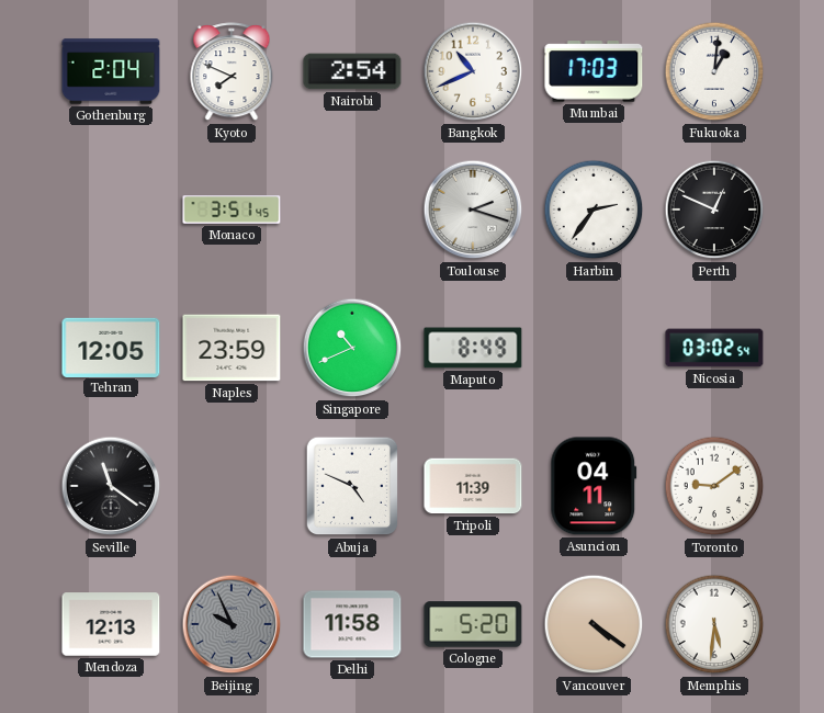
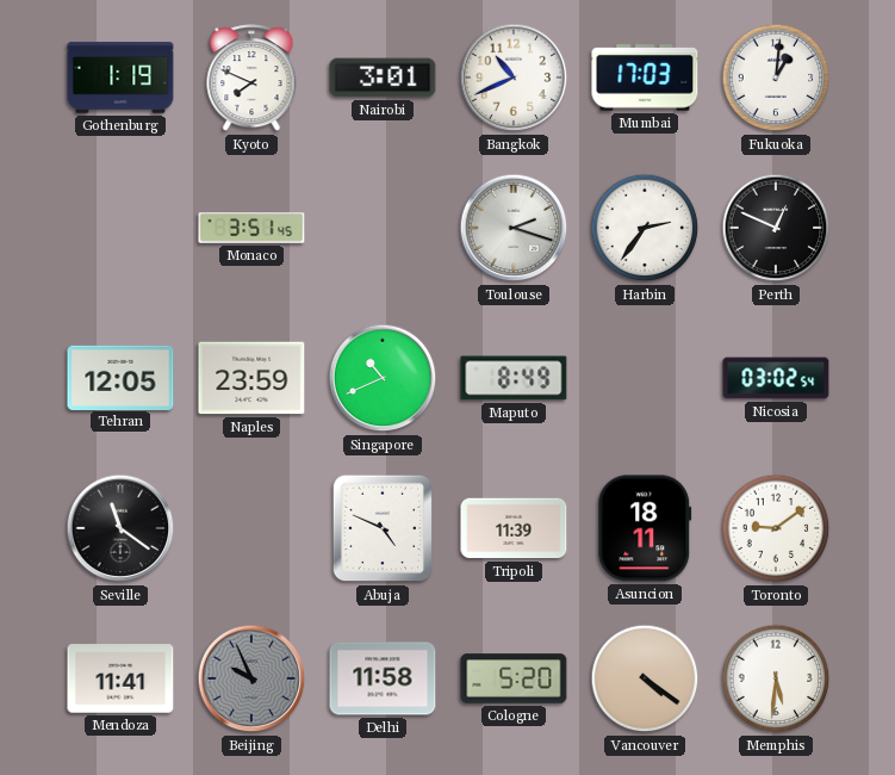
Gothenburg: 2:04 -> 1:19 (120, 77)
Nairobi: 2:54 -> 3:01 (383, 77)
Asuncion: 04:11 -> 18:11 (645, 528)
Mendoza: 12:13 -> 11:41 (120, 678)
